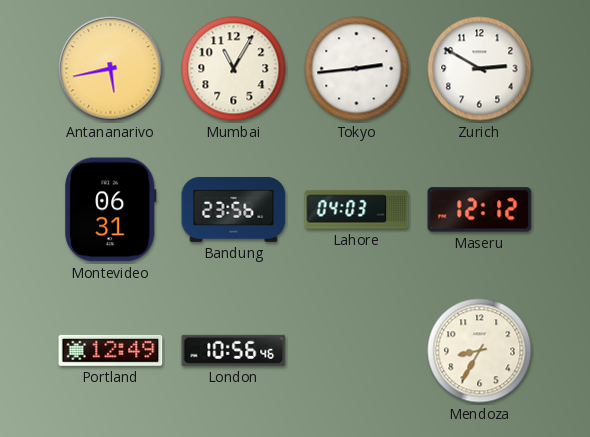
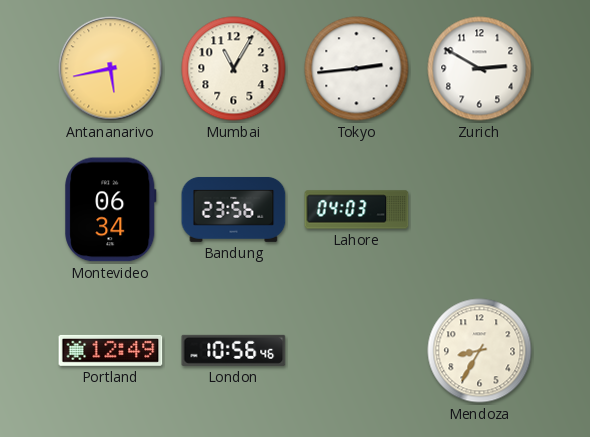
Montevideo: 06:31 -> 06:34 (111, 210)
Maseru: 12:12 -> none (480, 210)
